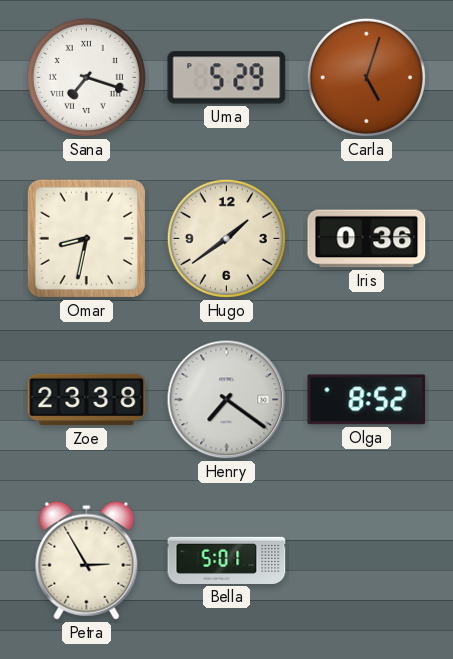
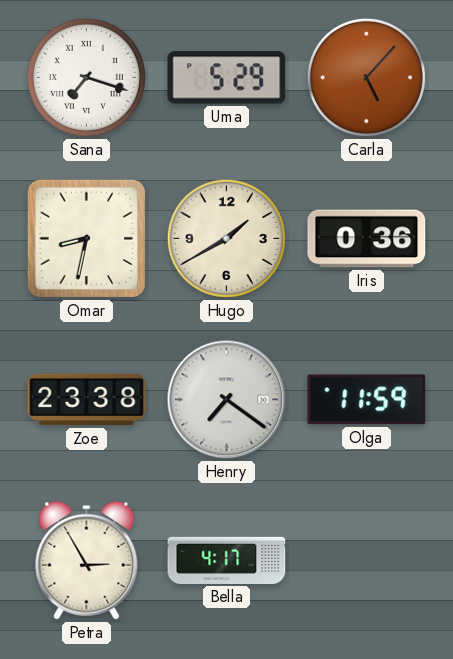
Carla: 5:03 -> 5:07 (366, 77)
Hugo: 1:39 -> 1:40 (226, 238)
Olga: 8:52 -> 11:59 (367, 400)
Bella: 5:01 -> 4:17 (227, 560)
